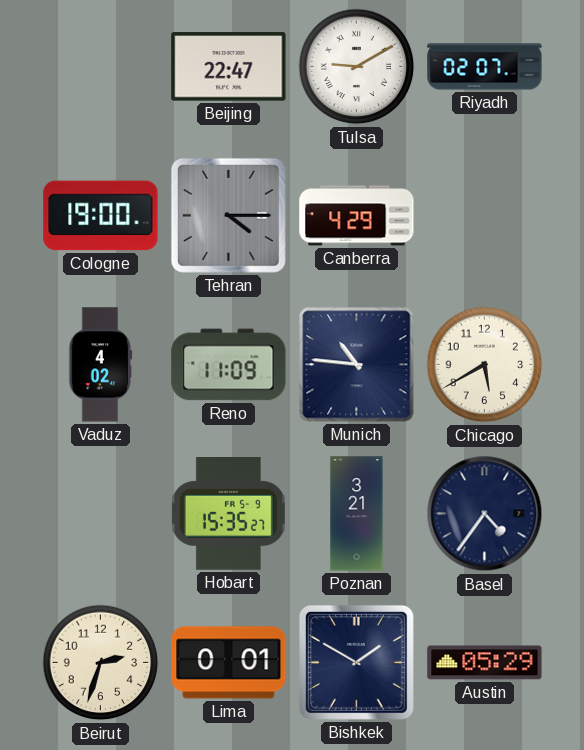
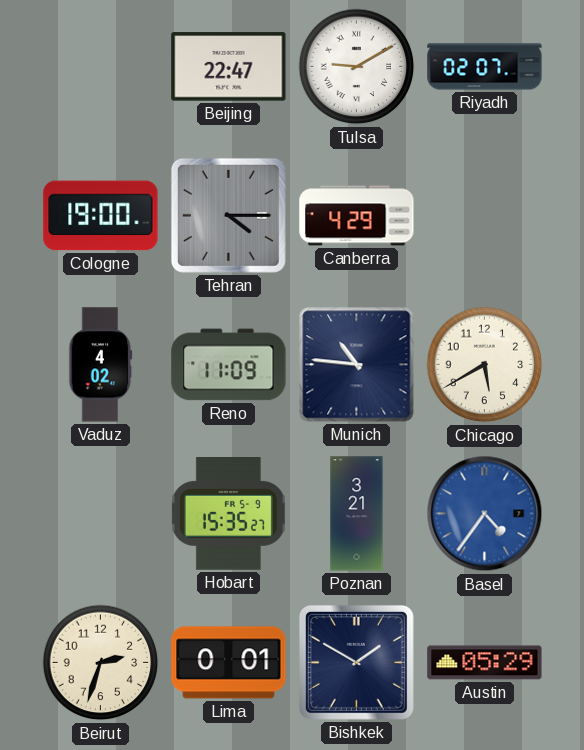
Basel dial: navy -> blue (485, 514)
